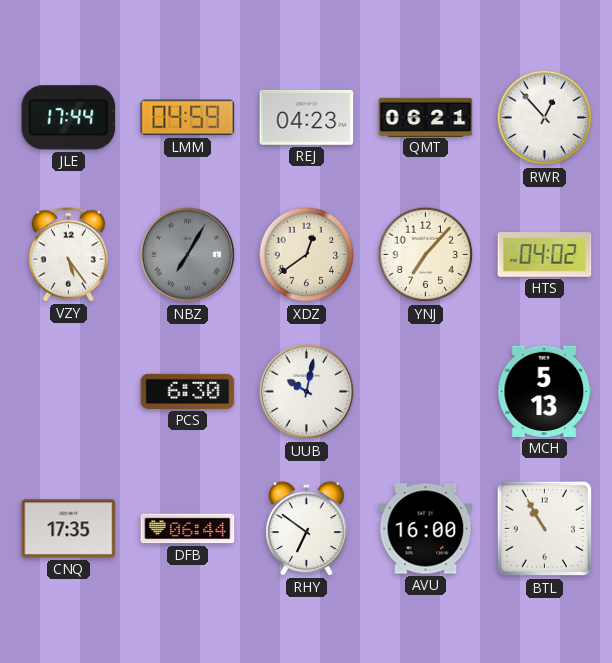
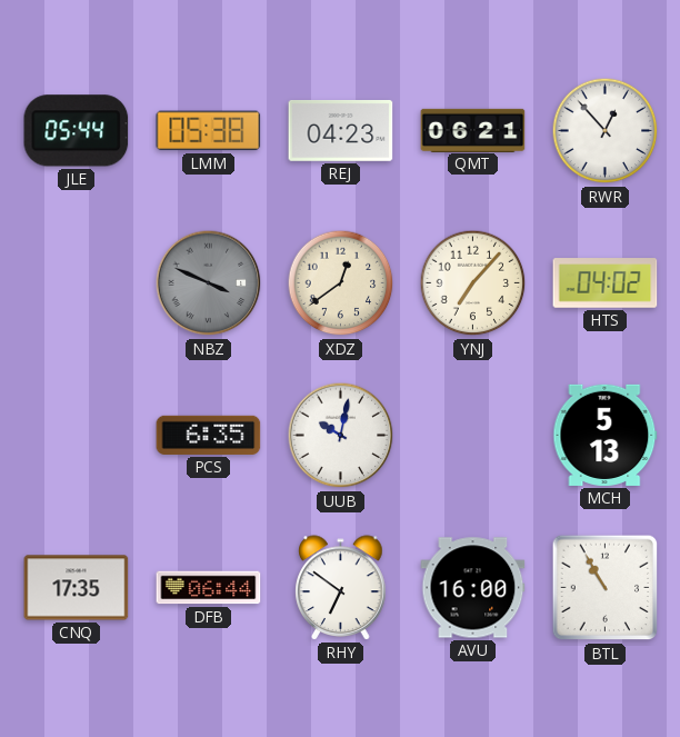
JLE: 17:44 -> 05:44 (77, 131)
LMM: 04:59 -> 05:38 (209, 131)
VZY: 5:24 -> none (68, 255)
NBZ: 7:05 -> 3:49 (209, 283)
PCS: 6:30 -> 6:35 (209, 435)
